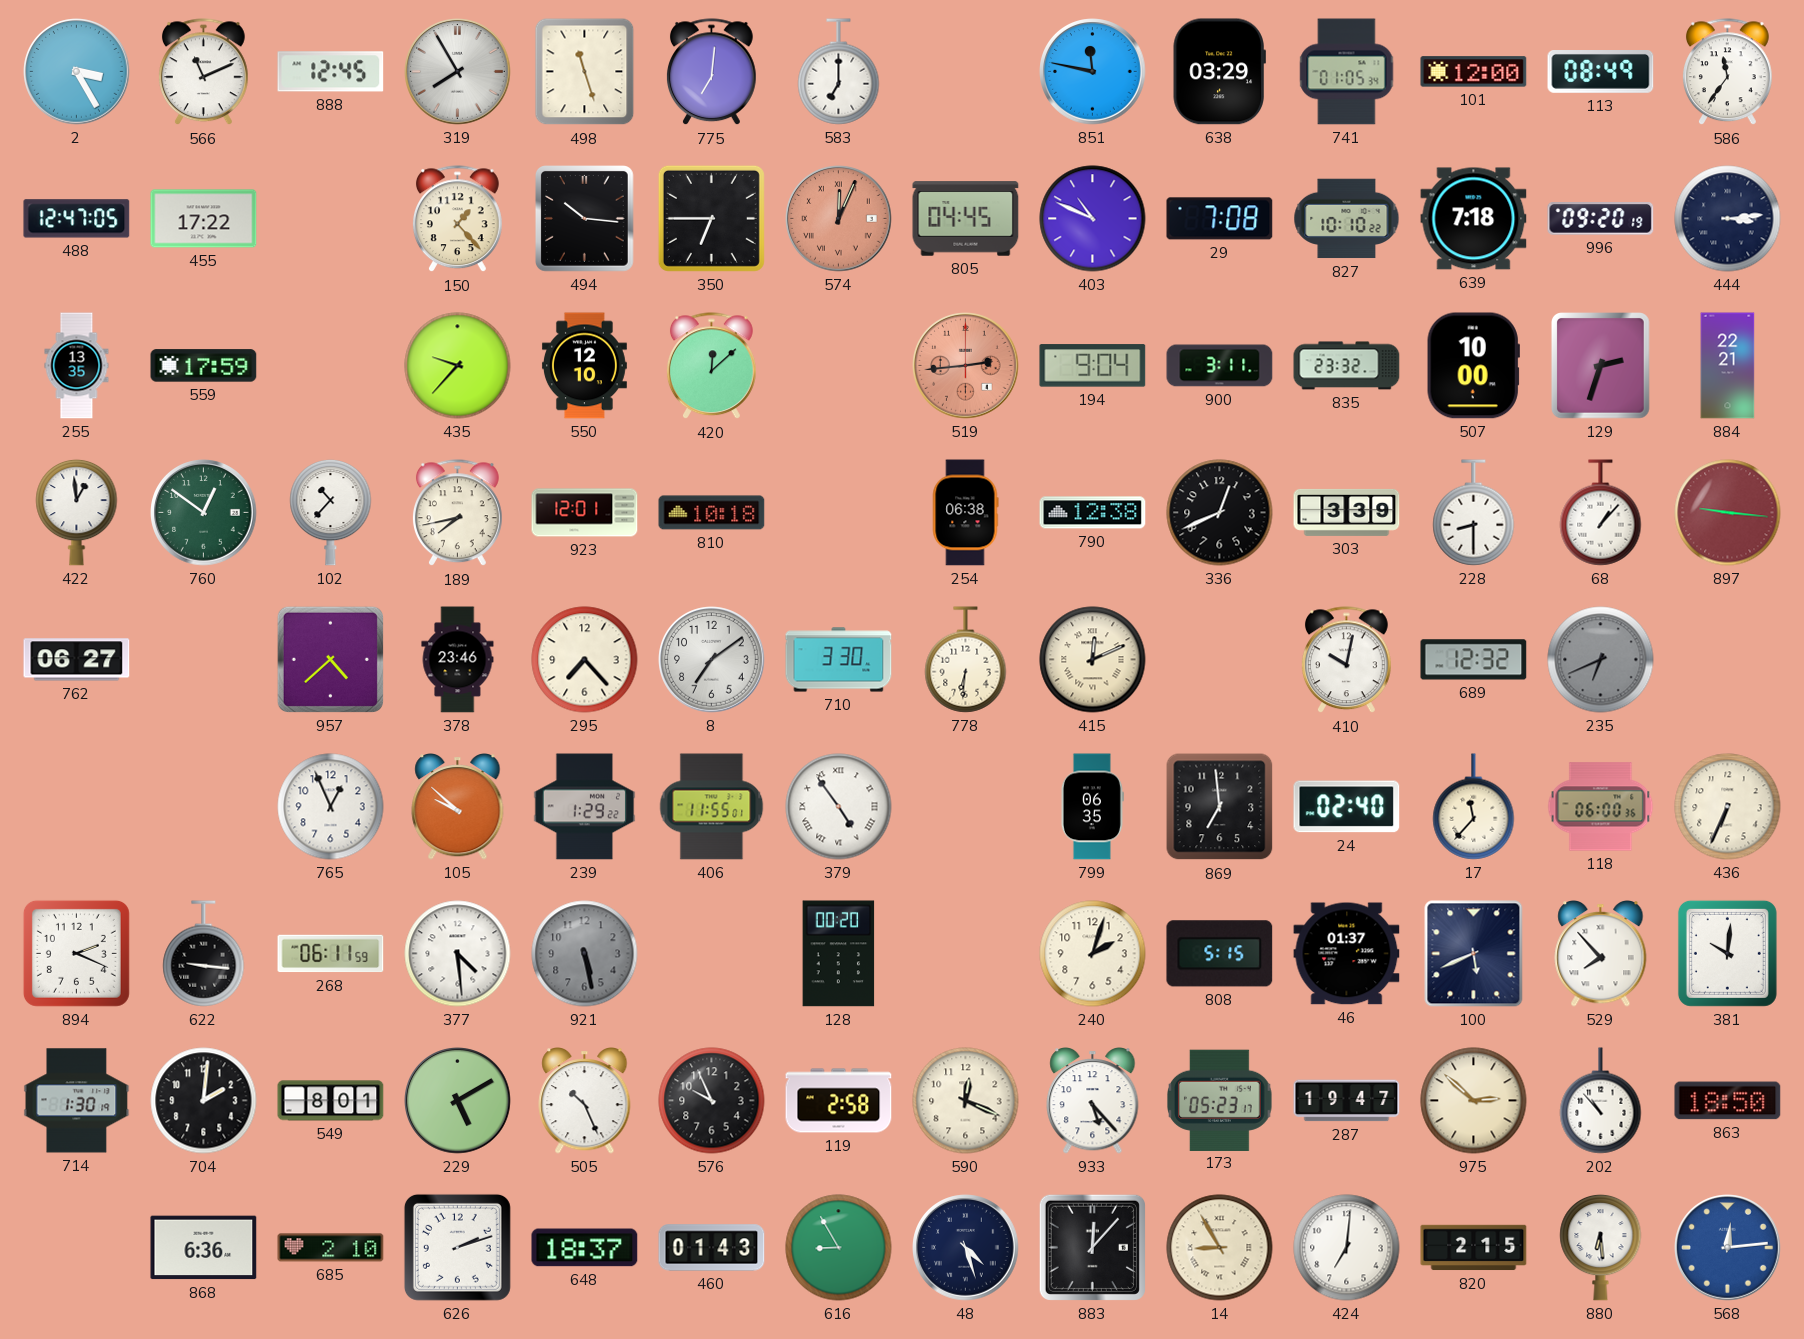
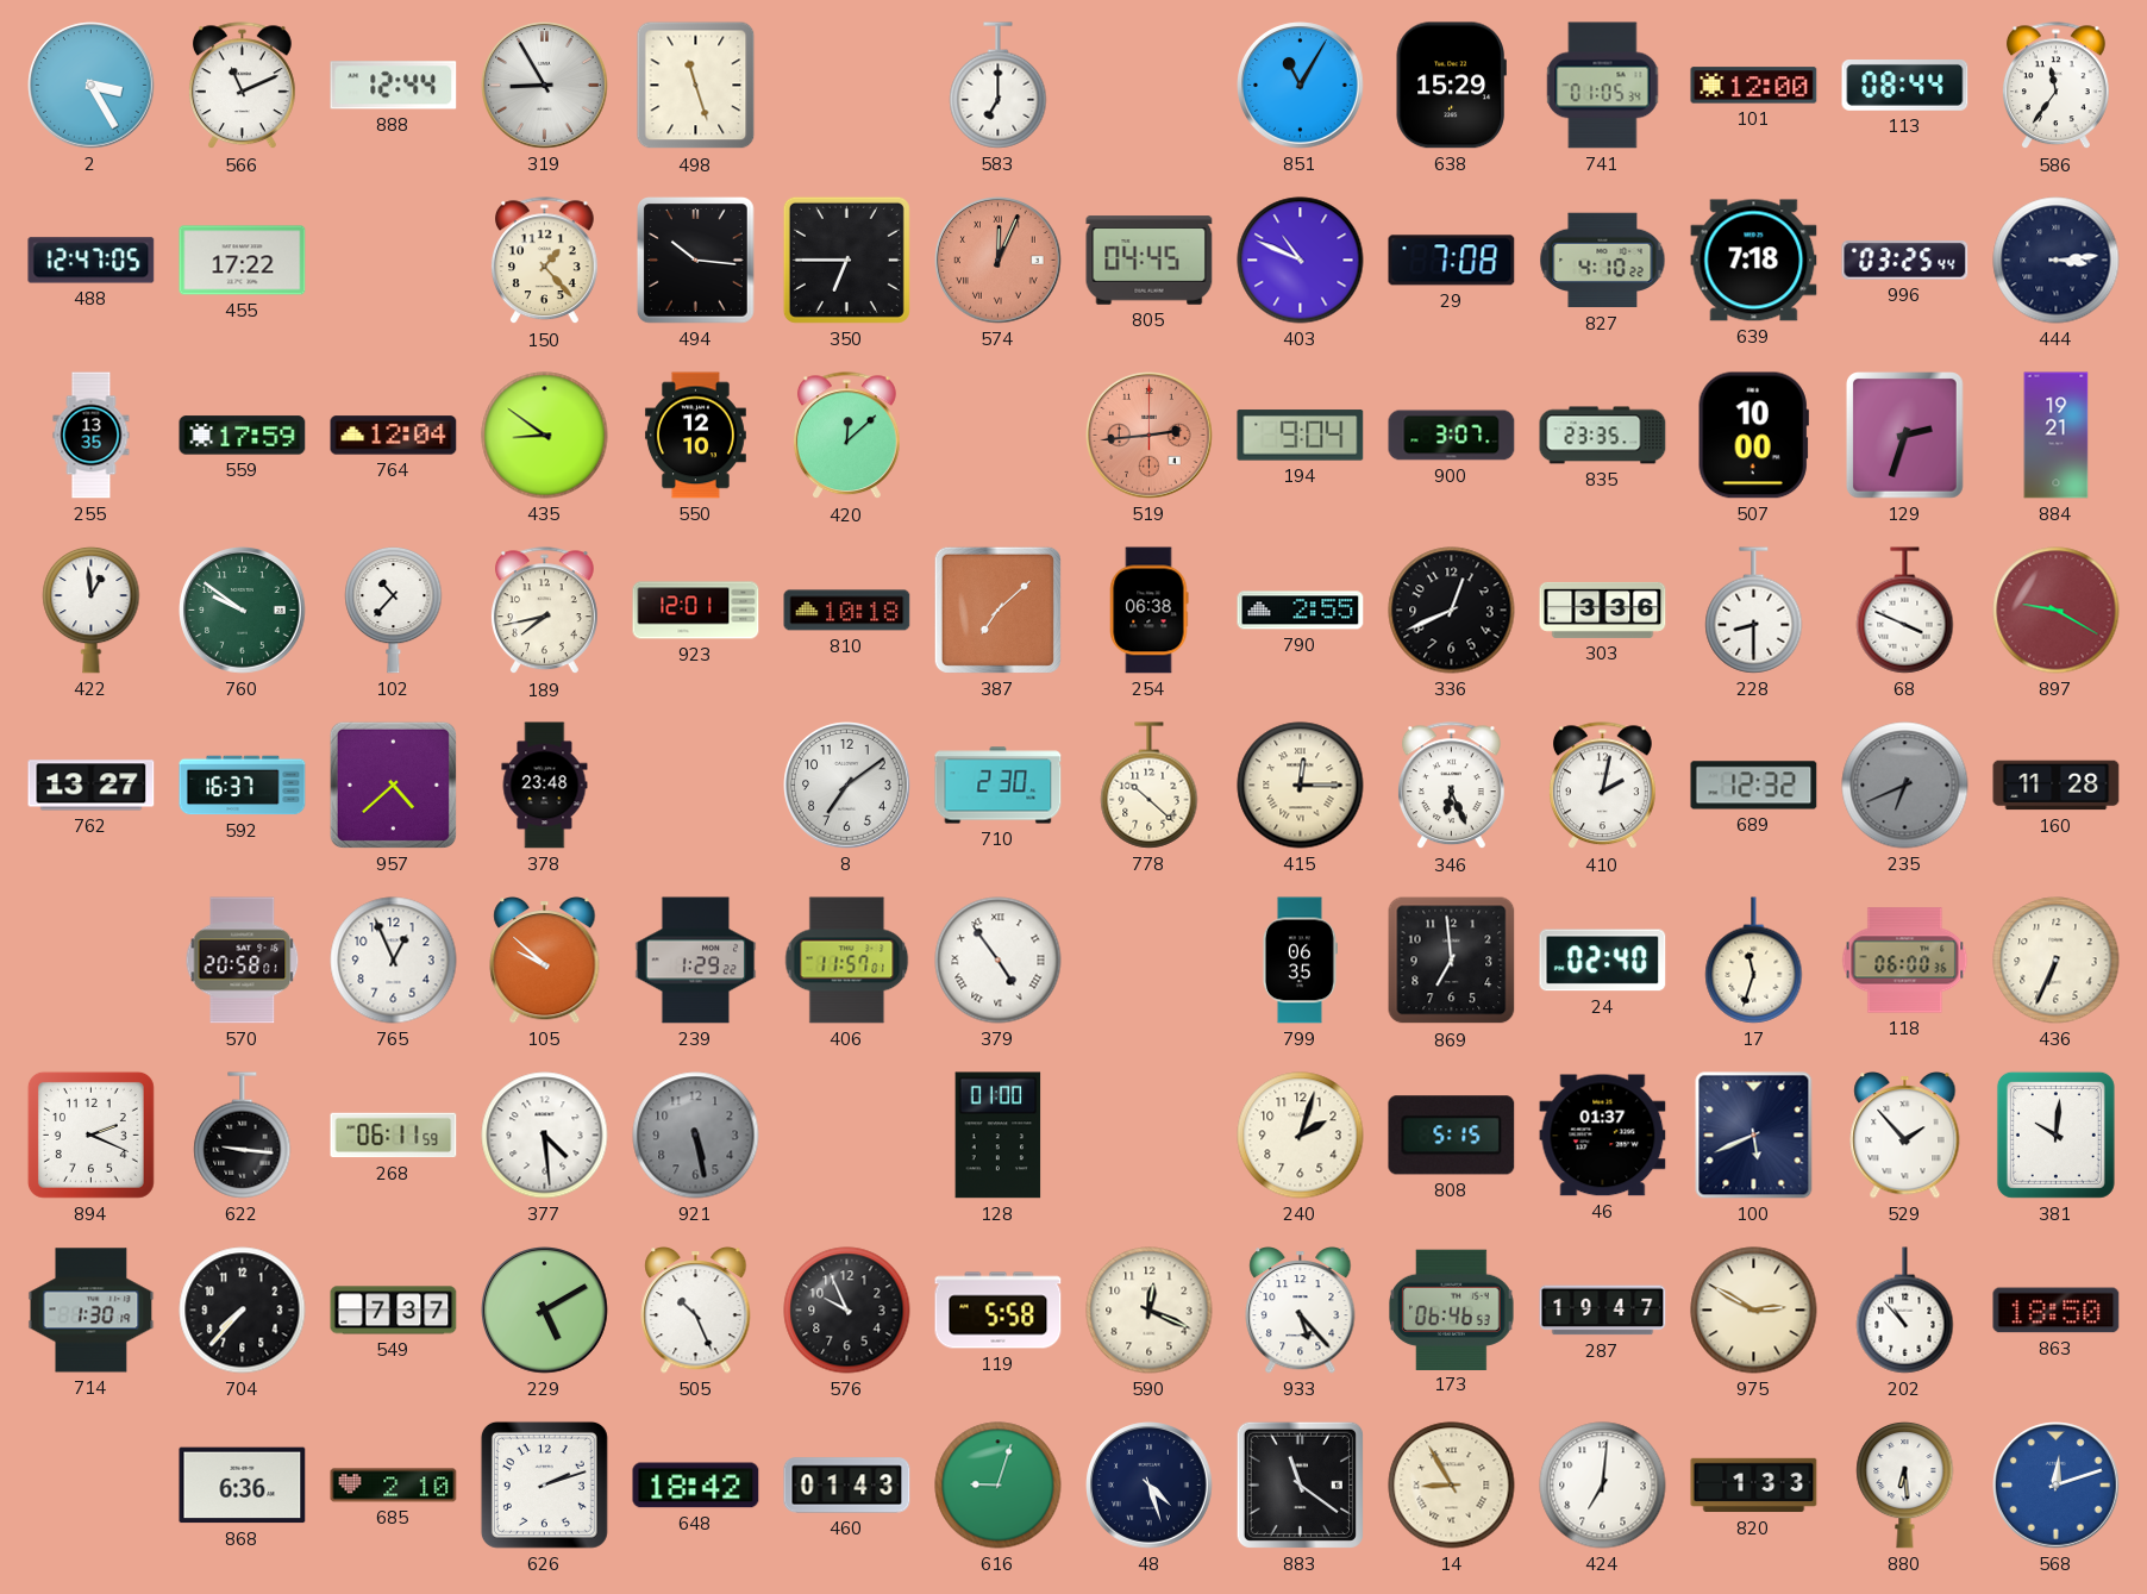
888: 12:45 -> 12:44 (394, 86)
319: 7:55 -> 8:55 (545, 86)
775: 7:01 -> none (711, 72)
851: 11:47 -> 11:05 (1301, 86)
638: 03:29 -> 15:29 (1451, 86)
113: 08:49 -> 08:44 (1905, 86)
827: 10:10 -> 4:10 (1603, 261)
996: 09:20 -> 03:25 (1905, 261)
764: none -> 12:04 (394, 436)
435: 9:37 -> 8:51 (545, 436)
900: 3:11 -> 3:07 (1452, 436)
835: 23:32 -> 23:35 (1603, 436)
884: 22:21 -> 19:21 (2057, 436)
760: 12:51 -> 9:51 (243, 611)
387: none -> 7:08 (997, 610)
790: 12:38 -> 2:55 (1301, 611)
303: 3:39 -> 3:36 (1603, 610)
68: 1:07 -> 3:49 (1905, 611)
897: 9:16 -> 9:20 (2057, 611)
762: 06:27 -> 13:27 (92, 786)
592: none -> 16:37 (243, 786)
378: 23:46 -> 23:48 (545, 786)
295: 7:23 -> none (585, 660)
710: 3:30 -> 2:30 (999, 786)
778: 6:31 -> 10:22 (1150, 786)
415: 12:11 -> 12:15 (1301, 786)
346: none -> 6:26 (1451, 786)
410: 10:02 -> 2:02 (1602, 786)
160: none -> 11:28 (2057, 786)
570: none -> 20:58 (243, 961)
406: 11:55 -> 11:57 (847, 961)
17: 11:37 -> 11:33 (1754, 961)
128: 00:20 -> 01:00 (999, 1136)
529: 7:53 -> 1:53 (1905, 1136)
704: 2:01 -> 7:37 (243, 1311)
549: 8:01 -> 7:37 (394, 1311)
119: 2:58 -> 5:58 (999, 1311)
173: 05:23 -> 06:46 (1452, 1309)
975: 2:52 -> 2:50 (1754, 1311)
648: 18:37 -> 18:42 (696, 1486)
616: 8:55 -> 9:03 (999, 1486)
883: 12:07 -> 11:21 (1300, 1484)
820: 2:15 -> 1:33 (1754, 1486)
568: 12:14 -> 12:12 (2057, 1486)
